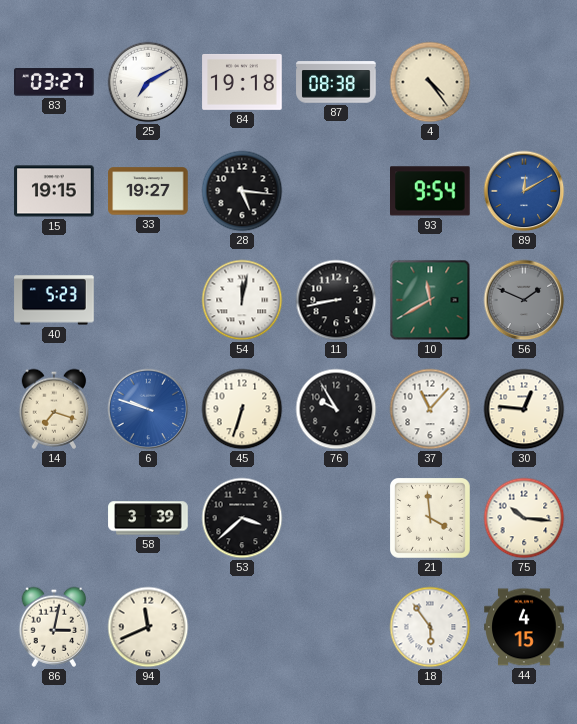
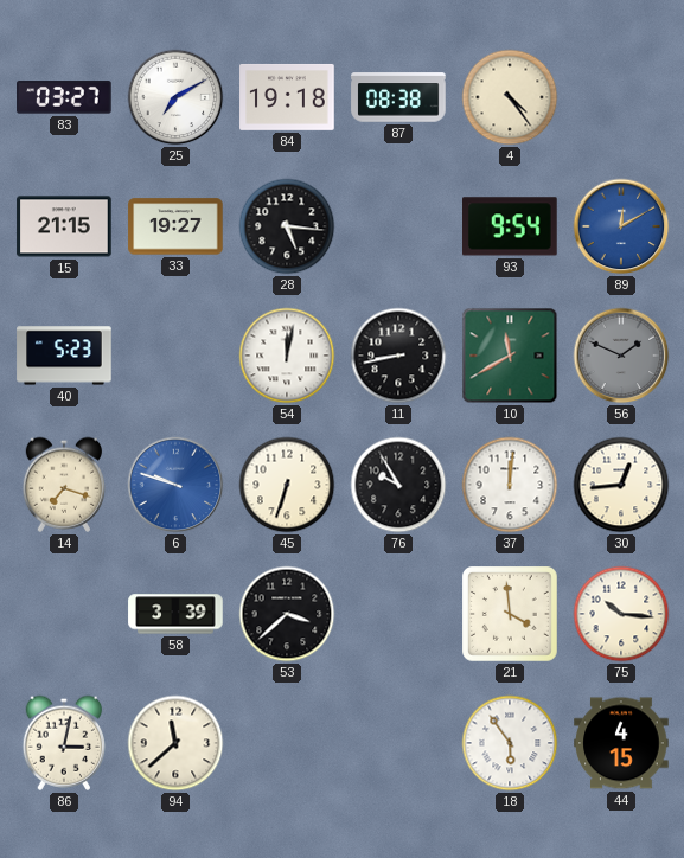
15: 19:15 -> 21:15 (64, 226)
37: 11:07 -> 12:01 (510, 485)
30: 12:46 -> 12:44 (621, 485)
94: 11:41 -> 11:38 (175, 743)
